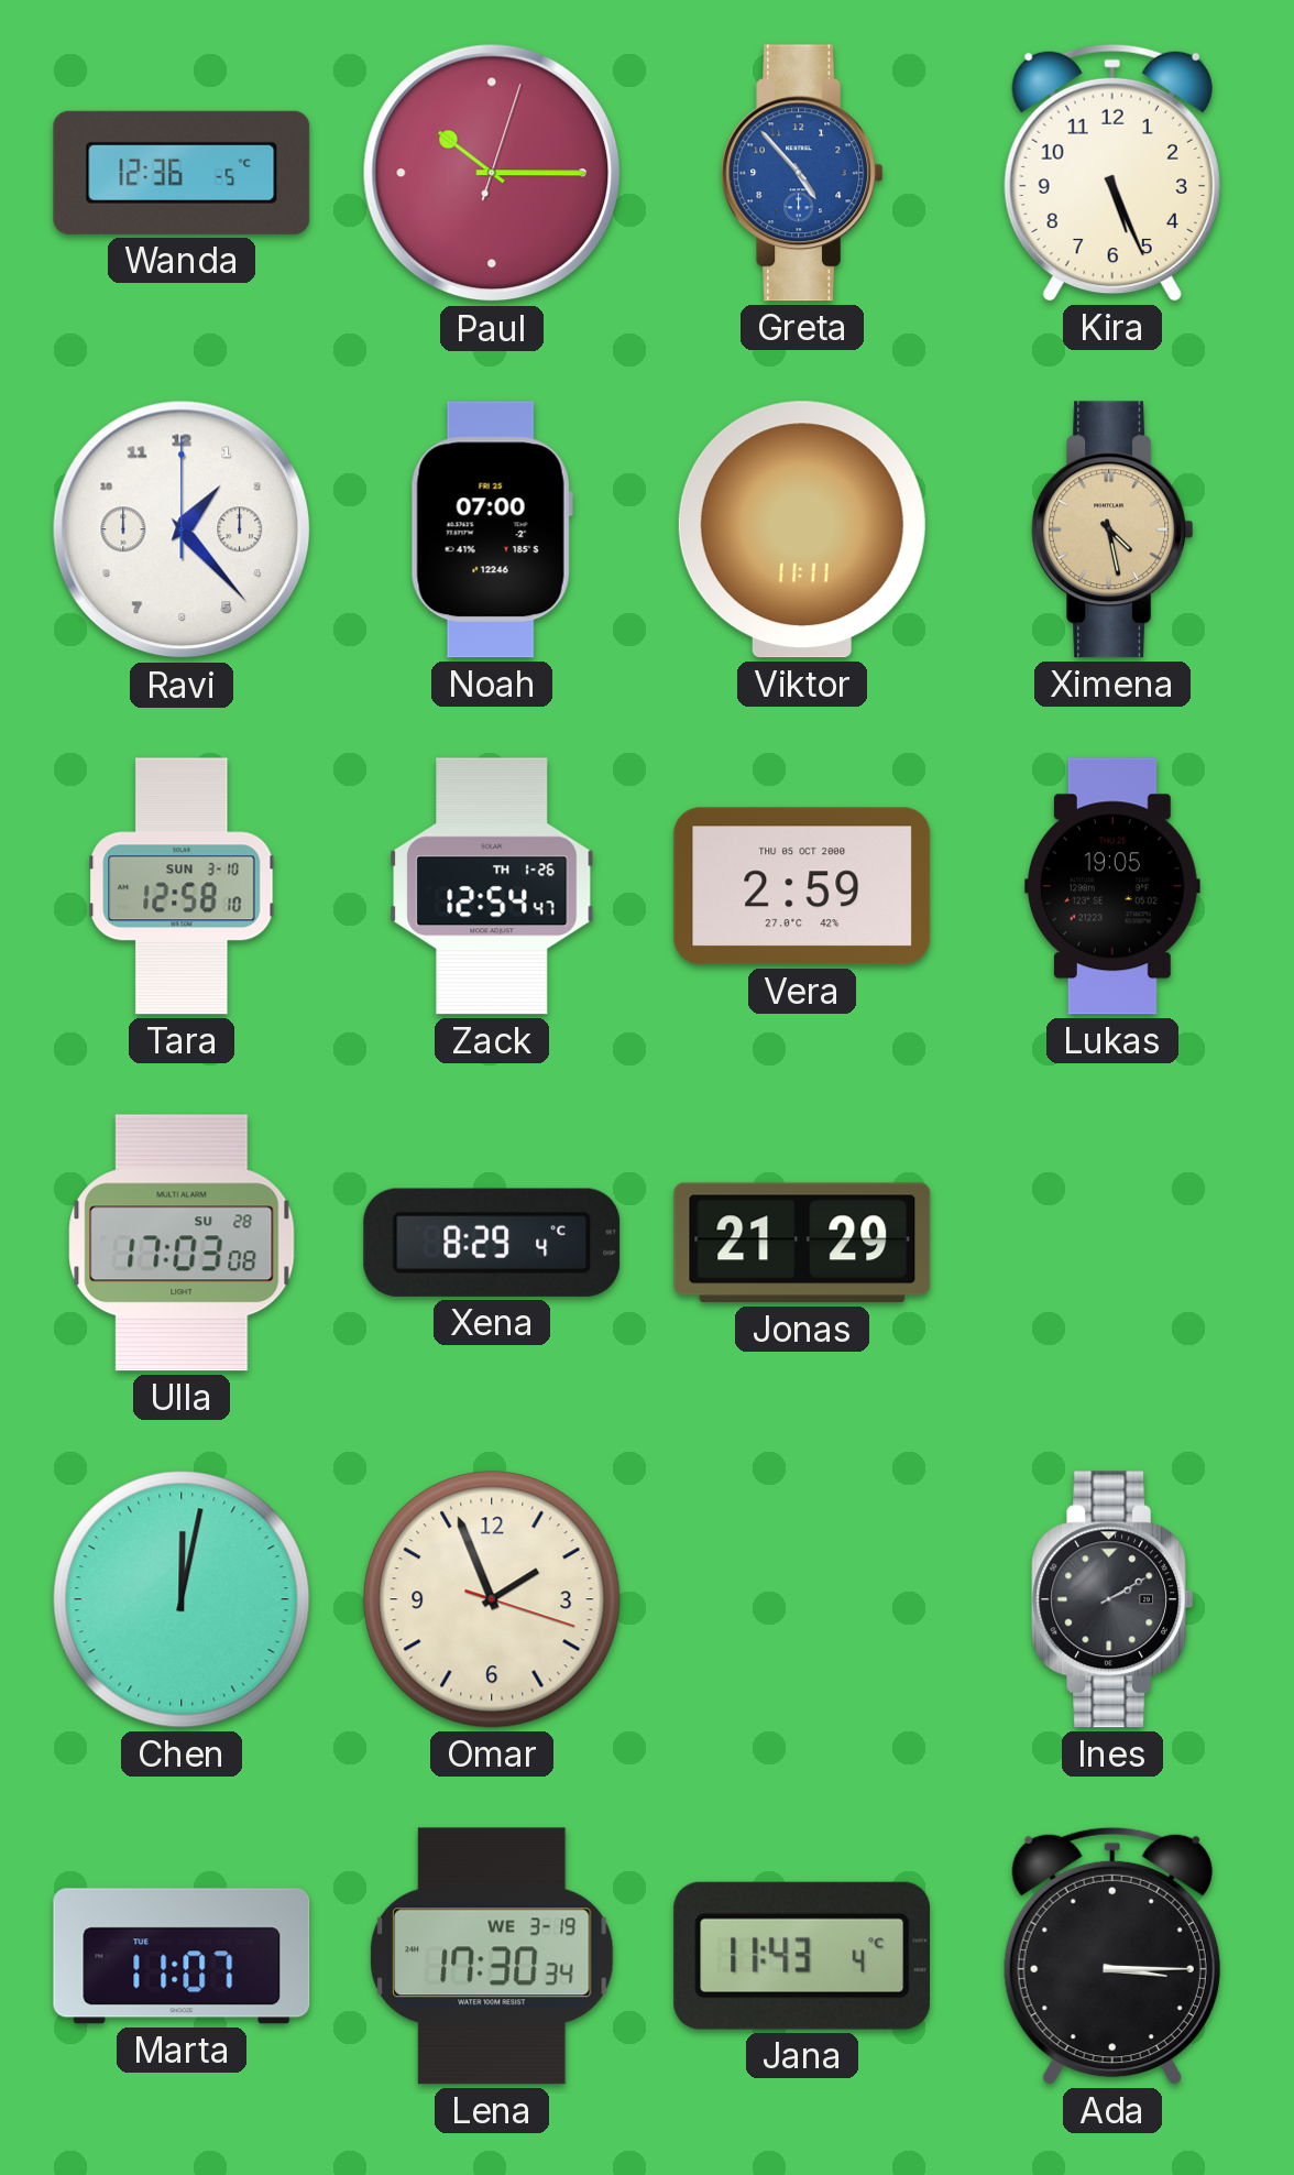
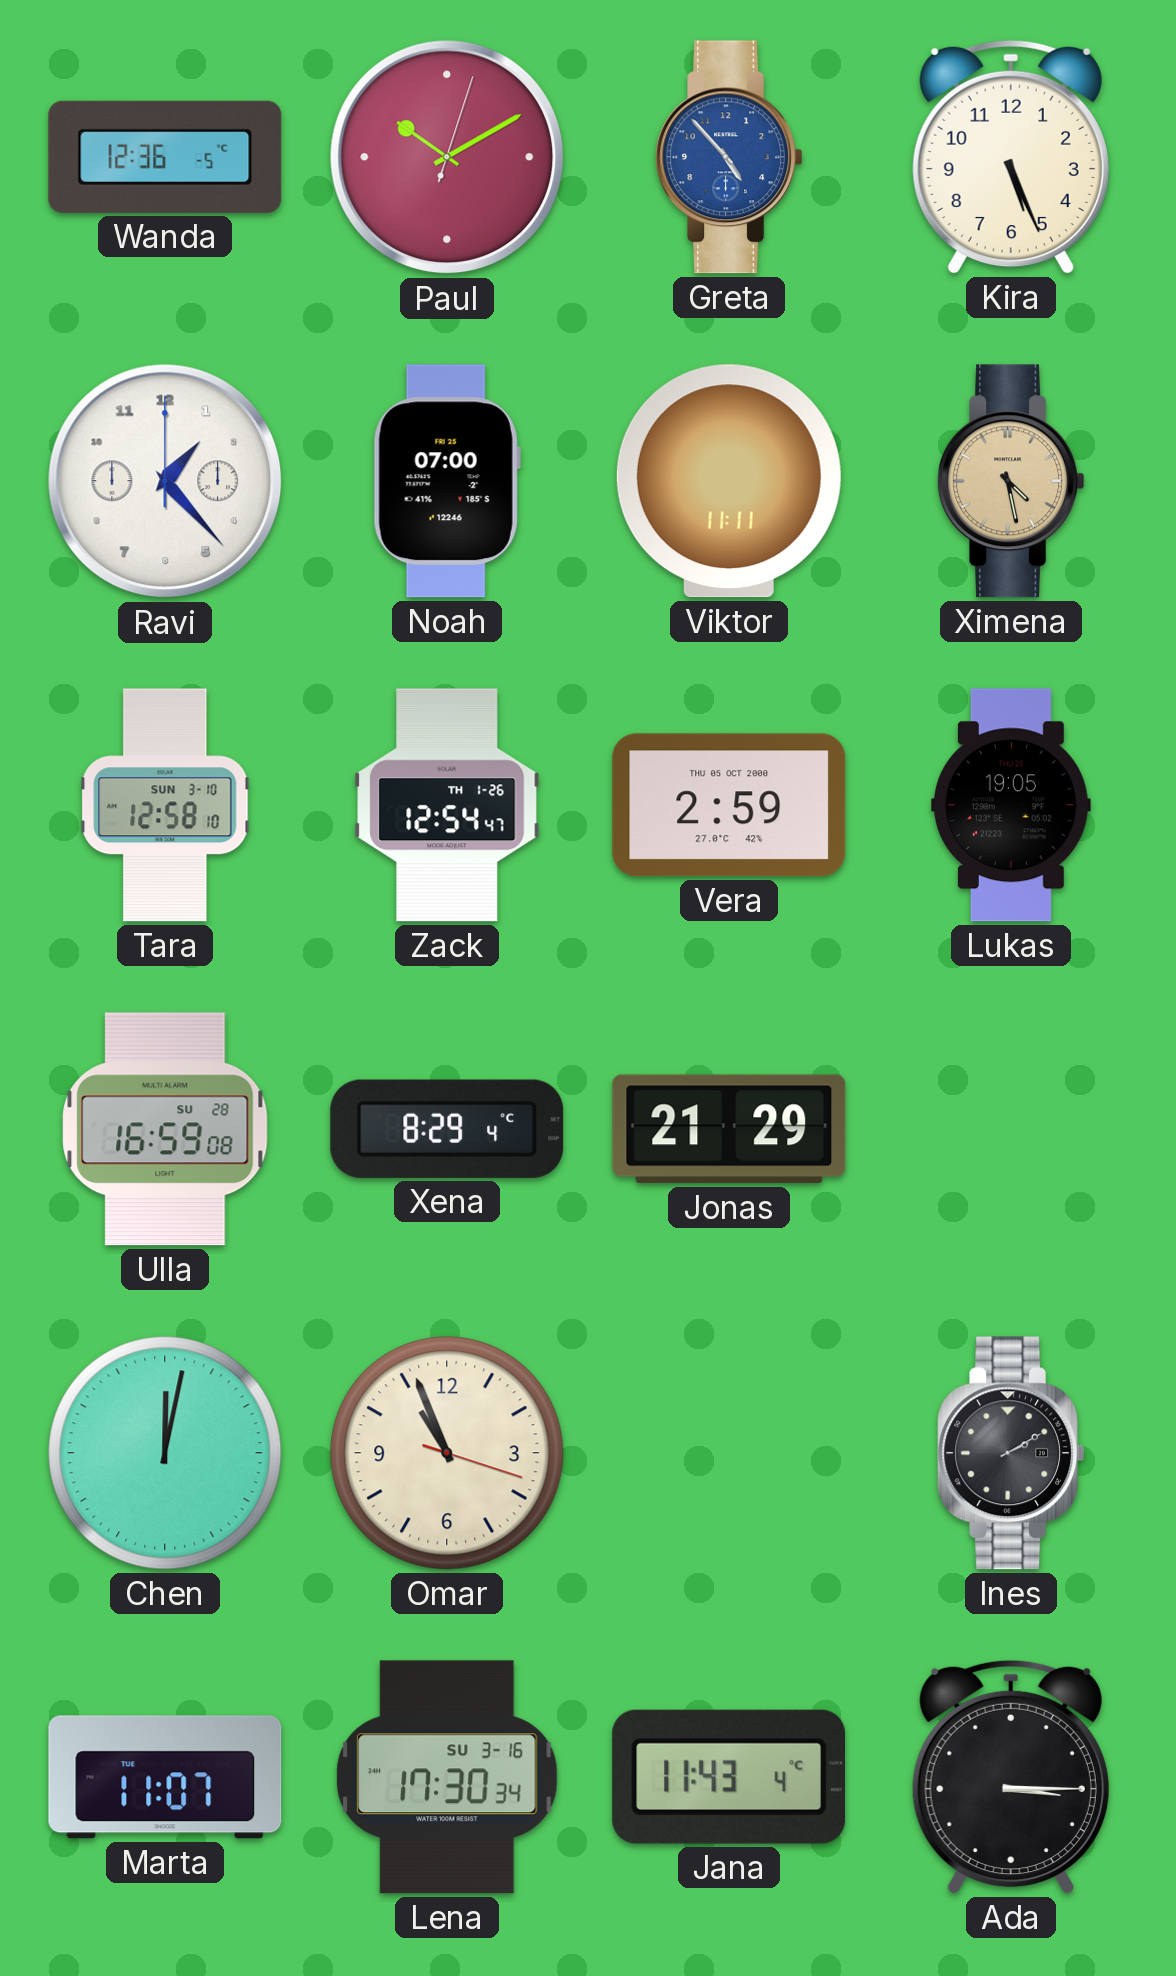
Paul: 10:15 -> 10:10 (447, 157)
Ulla: 17:03 -> 16:59 (165, 1129)
Omar: 1:56 -> 10:56 (447, 1453)
Lena date: WE 3-19 -> SU 3-16 (447, 1777)
